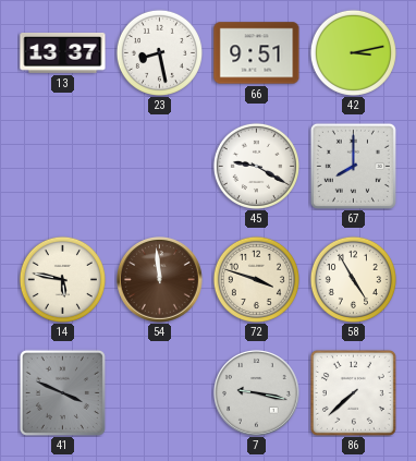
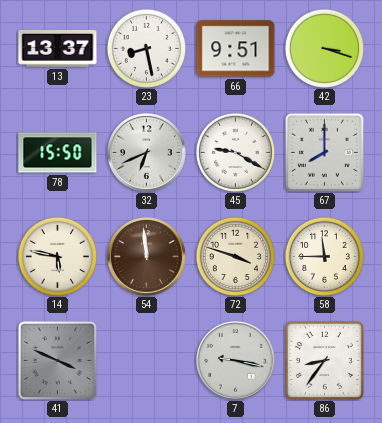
42: 3:13 -> 3:18 (324, 48)
78: none -> 15:50 (58, 153)
32: none -> 6:41 (147, 153)
58: 4:55 -> 11:45 (324, 256)
86: 7:38 -> 8:36 (324, 360)
